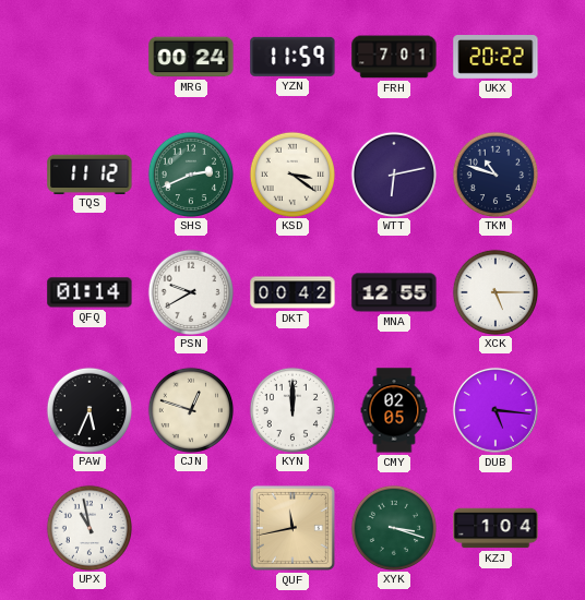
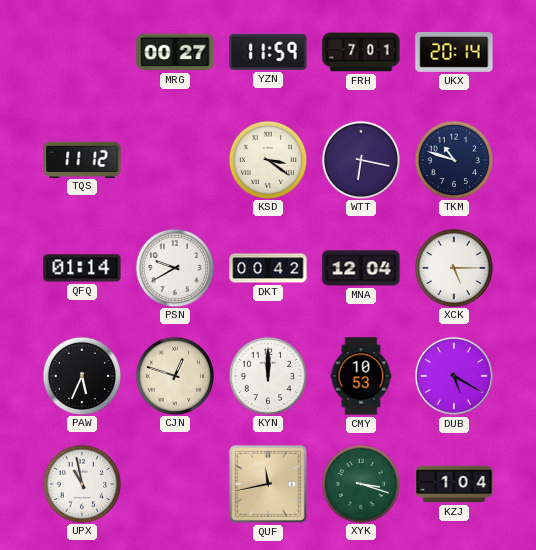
MRG: 00:24 -> 00:27 (175, 52)
UKX: 20:22 -> 20:14 (454, 53)
SHS: 2:41 -> none (190, 173)
WTT: 6:13 -> 6:17 (360, 159)
MNA: 12:55 -> 12:04 (361, 268)
CMY: 02:05 -> 10:53 (361, 376)
DUB: 5:16 -> 5:20 (454, 376)
